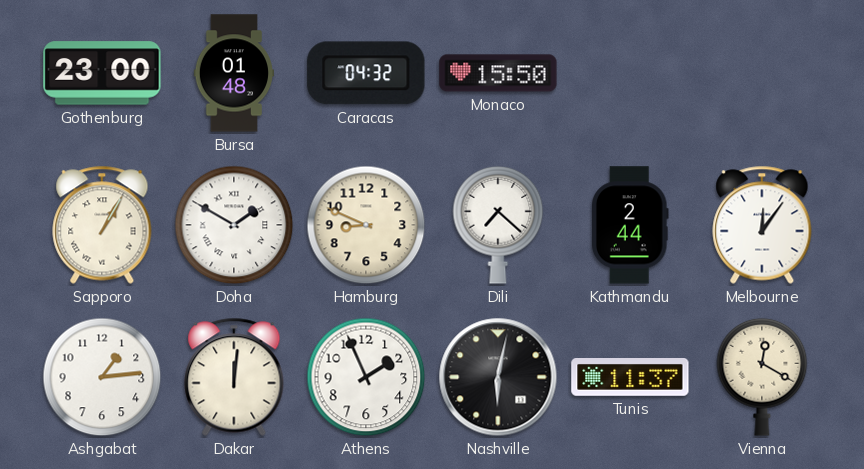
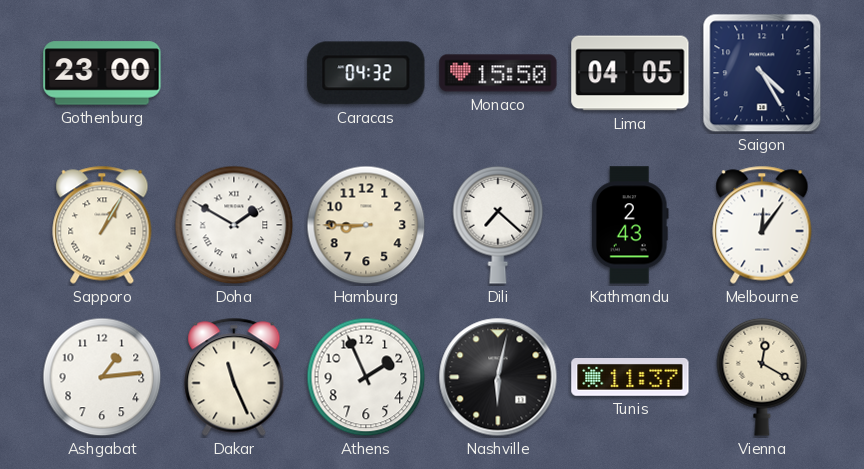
Bursa: 01:48 -> none (233, 73)
Lima: none -> 04:05 (630, 73)
Saigon: none -> 4:25 (762, 73)
Hamburg: 8:49 -> 8:45 (366, 225)
Kathmandu: 2:44 -> 2:43 (630, 225)
Dakar: 12:01 -> 11:26 (234, 377)
